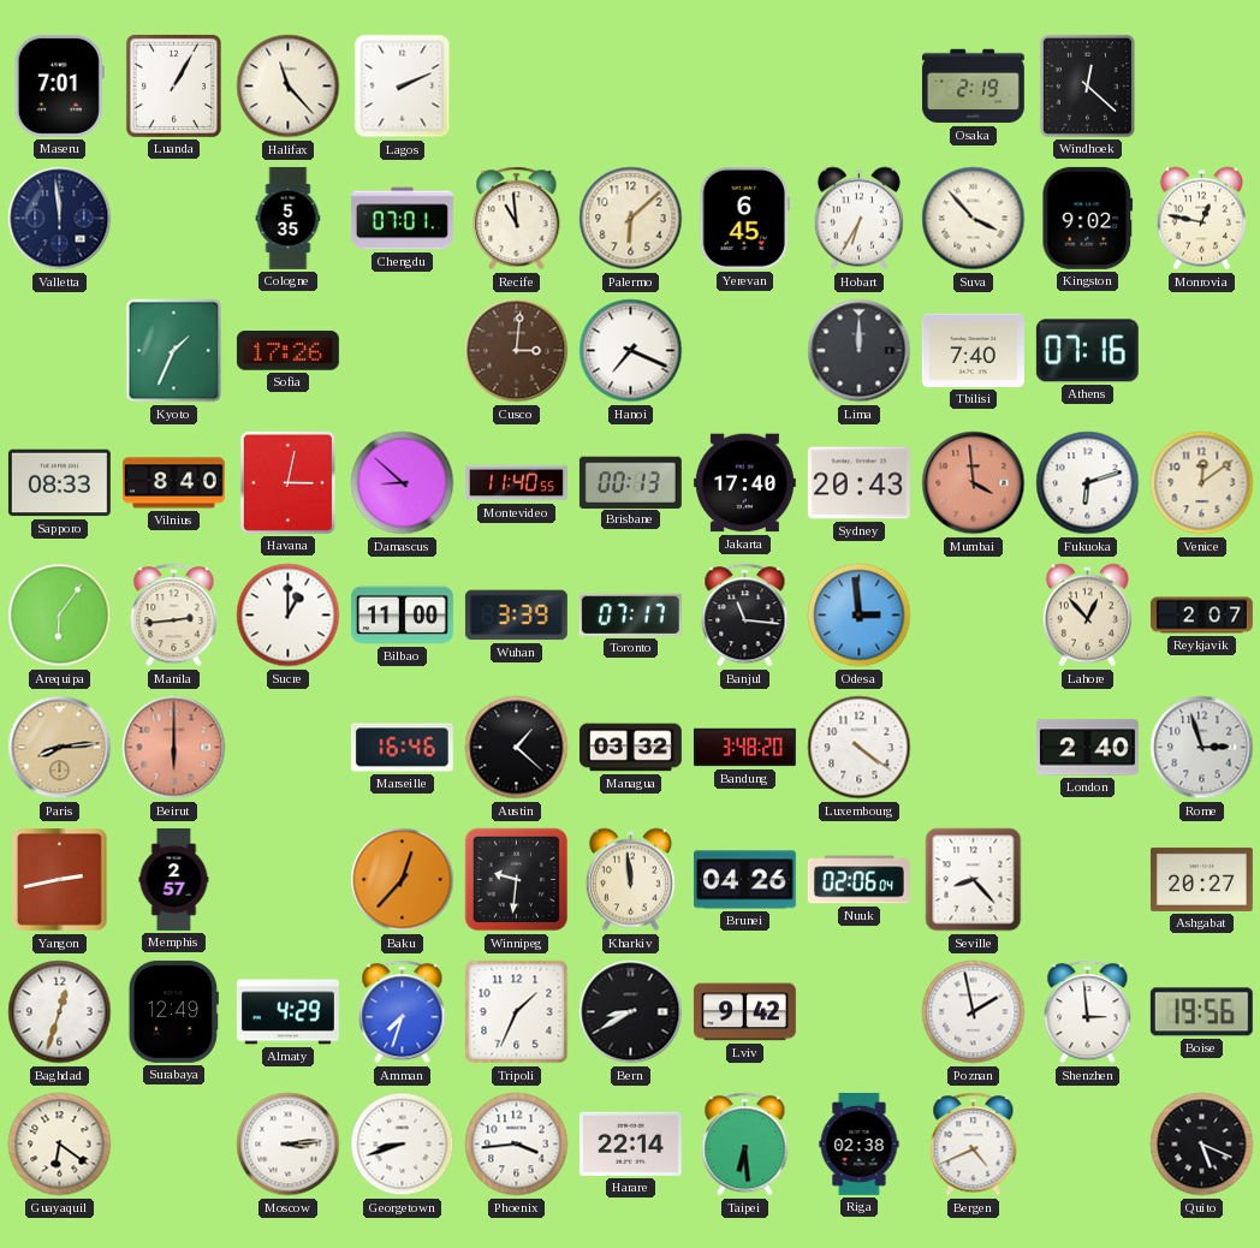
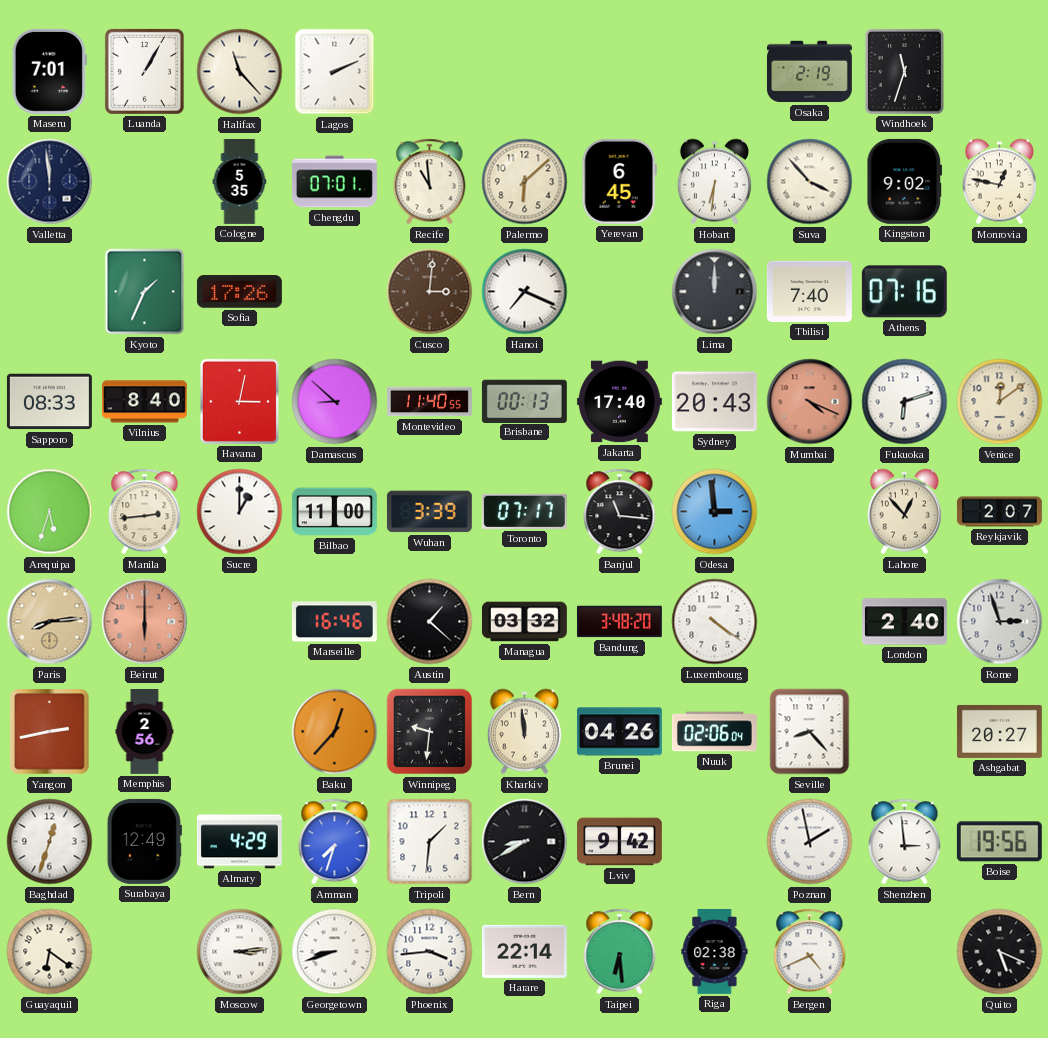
Windhoek: 12:22 -> 11:33 (904, 71)
Hobart: 6:35 -> 6:31 (714, 182)
Mumbai: 3:59 -> 4:19 (810, 402)
Arequipa: 6:06 -> 5:33 (50, 512)
Memphis: 2:57 -> 2:56 (145, 732)
Tripoli: 1:34 -> 1:31 (430, 842)
